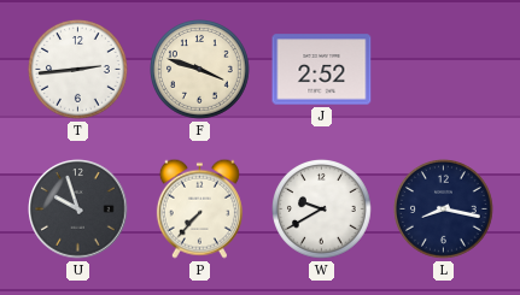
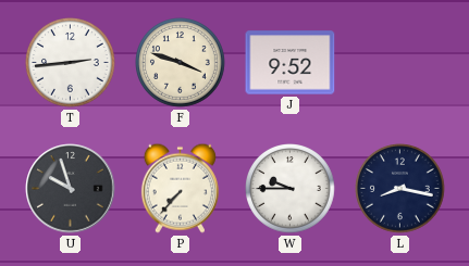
J: 2:52 -> 9:52 (291, 63)
W: 9:40 -> 9:45 (291, 189)
